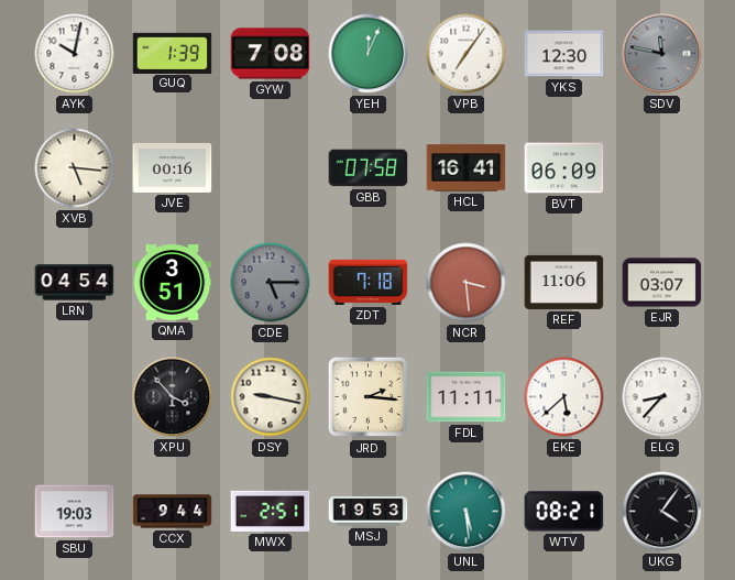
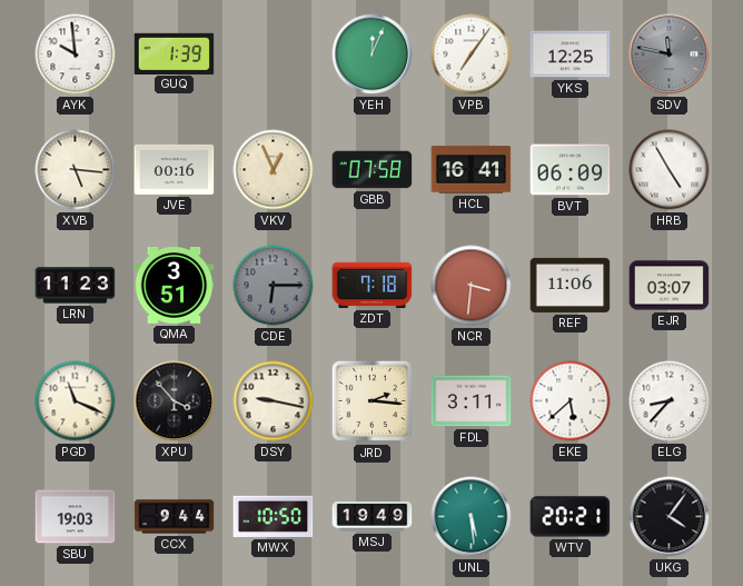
AYK: 10:02 -> 9:59 (76, 54)
GYW: 7:08 -> none (271, 54)
YKS: 12:30 -> 12:25 (571, 54)
VKV: none -> 12:56 (274, 170)
HRB: none -> 4:55 (670, 170)
LRN: 04:54 -> 11:23 (76, 286)
CDE: 5:15 -> 6:15 (274, 286)
NCR: 3:29 -> 3:31 (472, 286)
PGD: none -> 11:19 (76, 401)
FDL: 11:11 -> 3:11 (472, 401)
MWX: 2:51 -> 10:50 (274, 516)
MSJ: 19:53 -> 19:49 (373, 517)
WTV: 08:21 -> 20:21 (571, 517)
